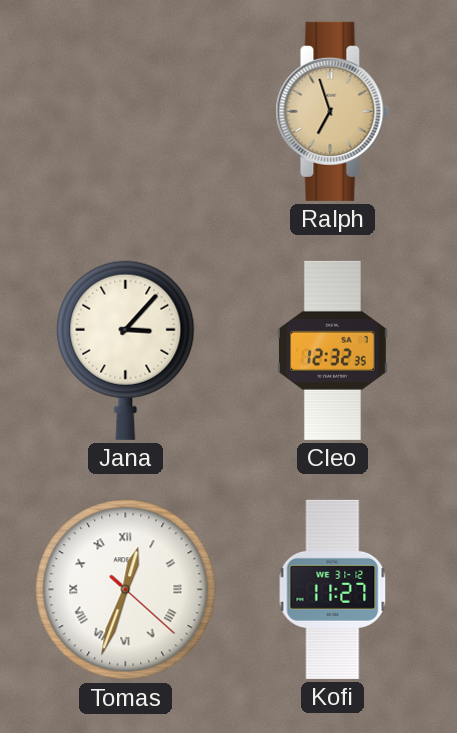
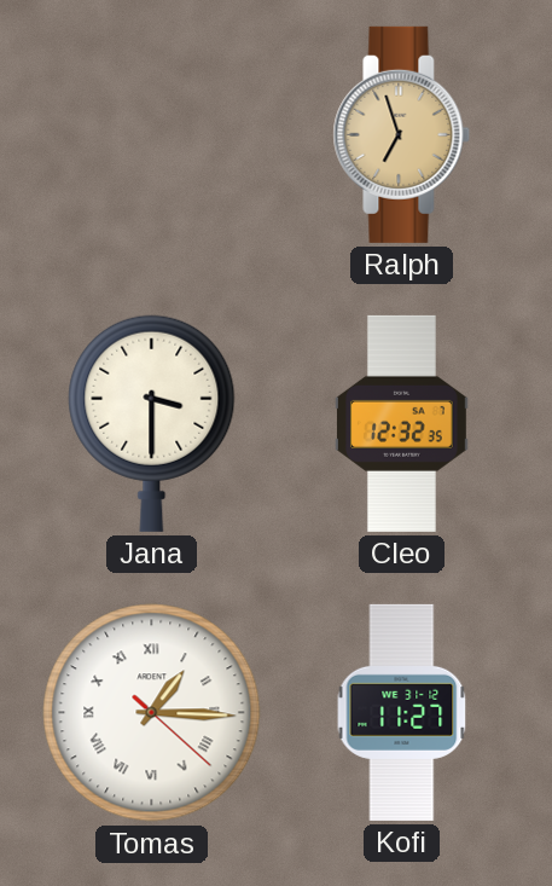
Jana: 3:07 -> 3:30 (152, 423)
Tomas: 12:33 -> 1:15 (152, 713)
